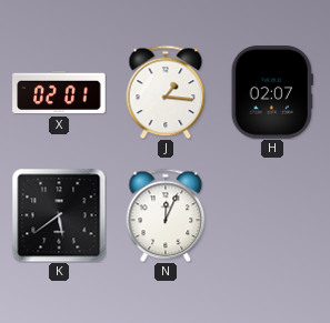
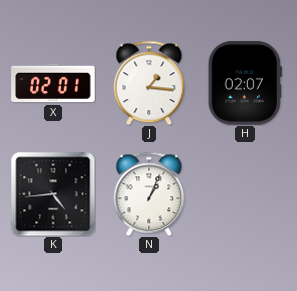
K: 5:39 -> 4:44 (53, 194)
N: 12:04 -> 1:04 (149, 194)
